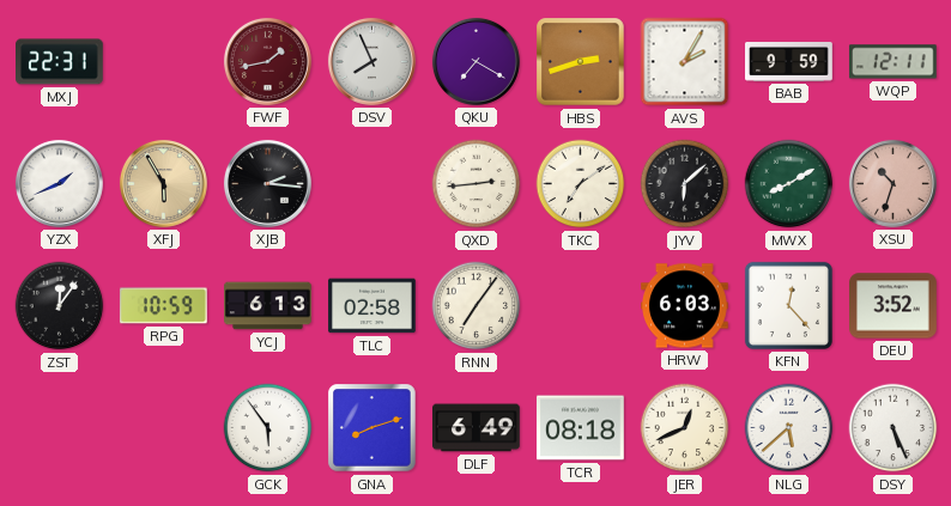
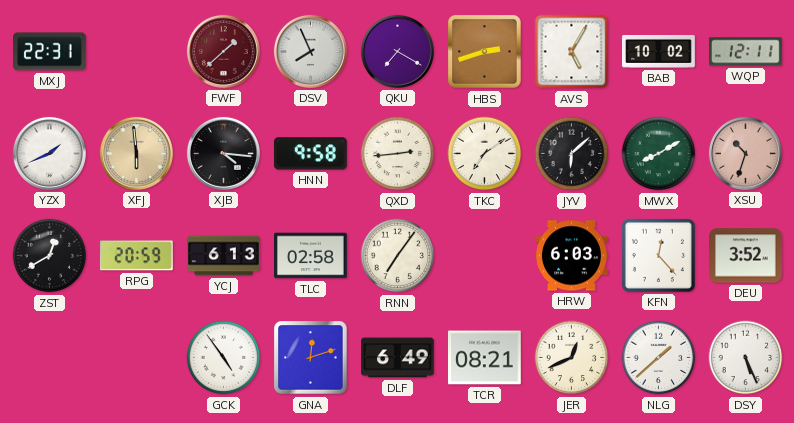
FWF: 1:43 -> 1:38 (223, 51)
AVS: 2:05 -> 5:05 (572, 52)
BAB: 9:59 -> 10:02 (659, 52)
XFJ: 5:55 -> 5:59 (136, 153)
XJB: 2:16 -> 4:16 (223, 153)
HNN: none -> 9:58 (310, 154)
ZST: 12:06 -> 12:40 (50, 256)
RPG: 10:59 -> 20:59 (136, 256)
GCK: 5:54 -> 4:54 (224, 358)
GNA: 8:12 -> 12:12 (311, 358)
TCR: 08:18 -> 08:21 (485, 358)
NLG: 5:38 -> 1:38 (659, 358)
